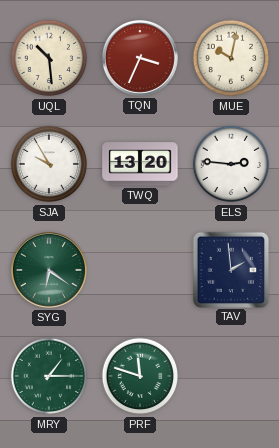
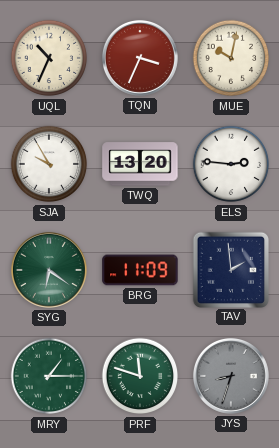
UQL: 10:29 -> 10:34 (49, 58)
BRG: none -> 11:09 (140, 270)
JYS: none -> 8:33 (231, 376)
